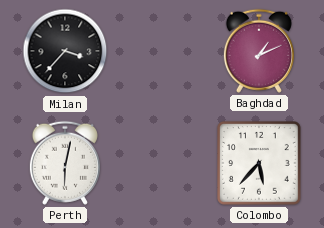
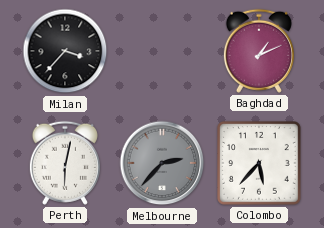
Melbourne: none -> 2:37 (162, 163)
